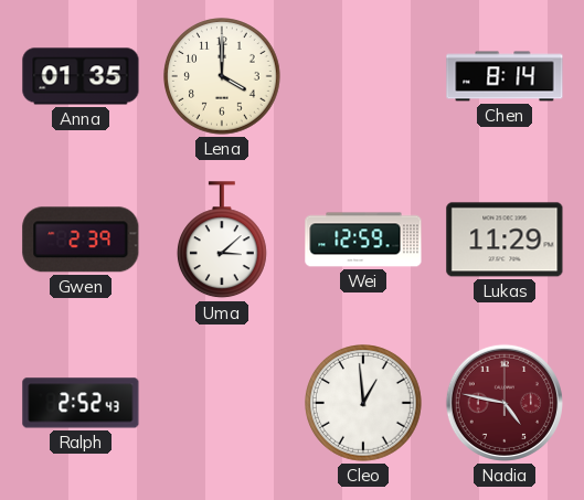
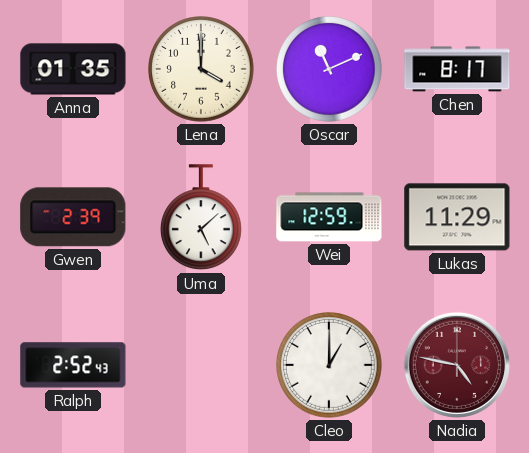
Oscar: none -> 11:11 (330, 70)
Chen: 8:14 -> 8:17 (457, 69)
Uma: 3:08 -> 5:08 (201, 218)
Cleo: 12:59 -> 1:00 (330, 366)
